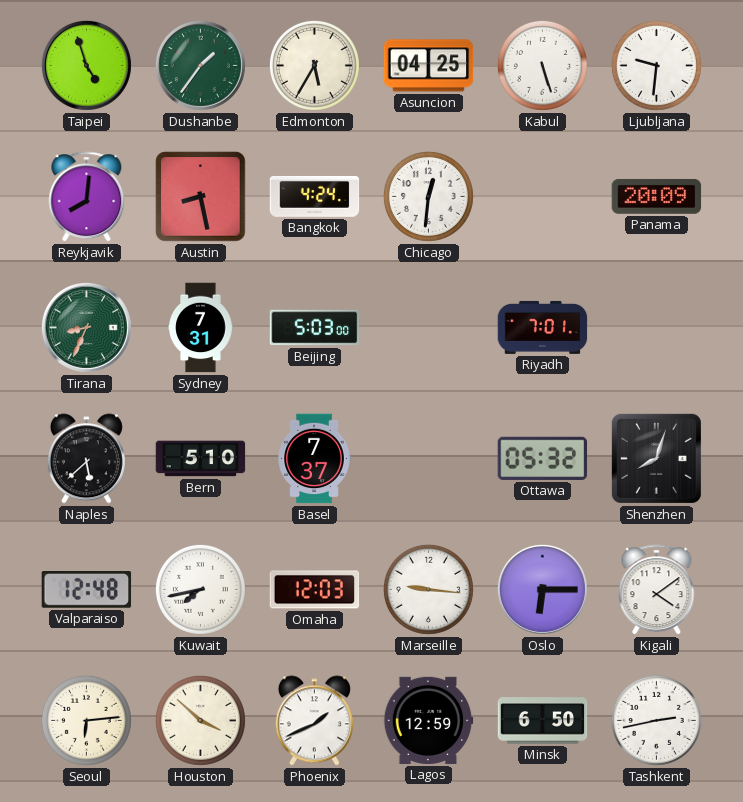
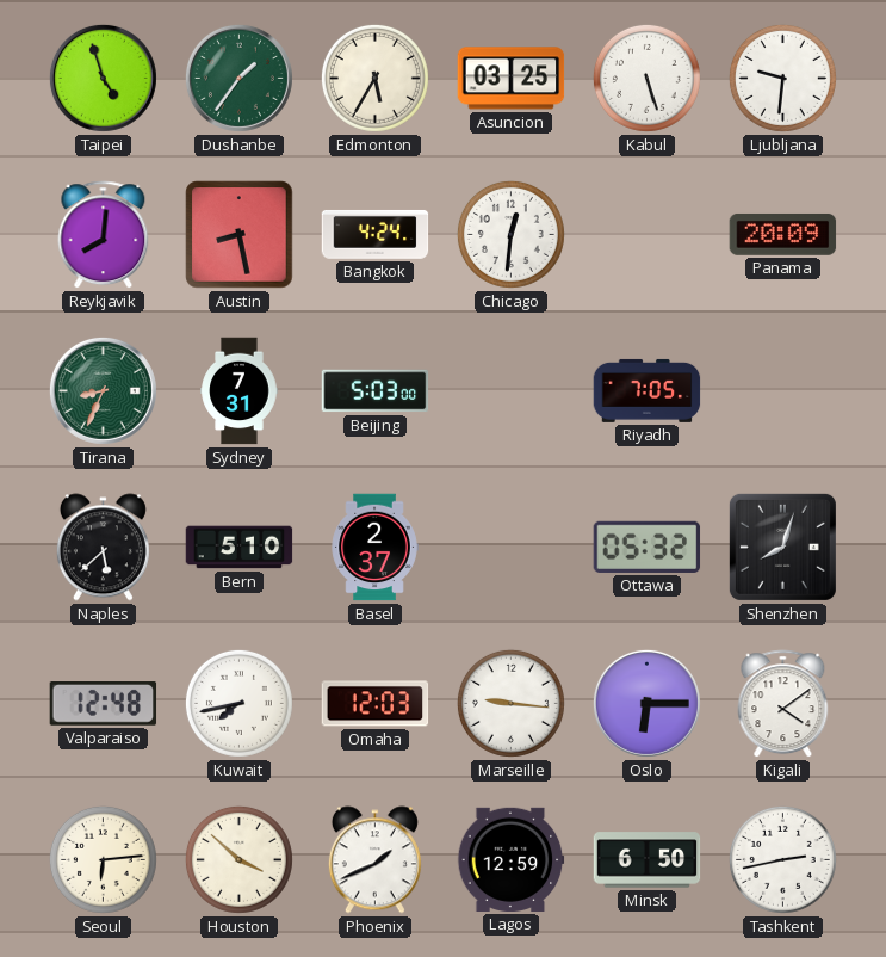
Asuncion: 04:25 -> 03:25 (512, 79)
Riyadh: 7:01 -> 7:05 (648, 390)
Basel: 7:37 -> 2:37 (374, 548)
